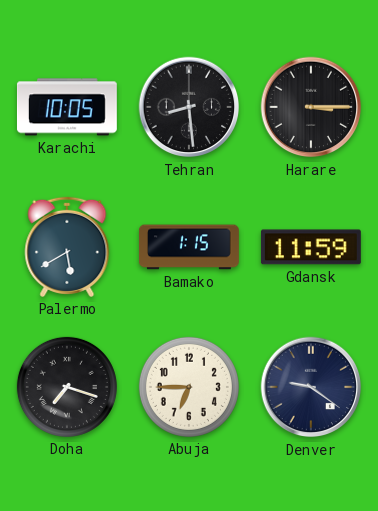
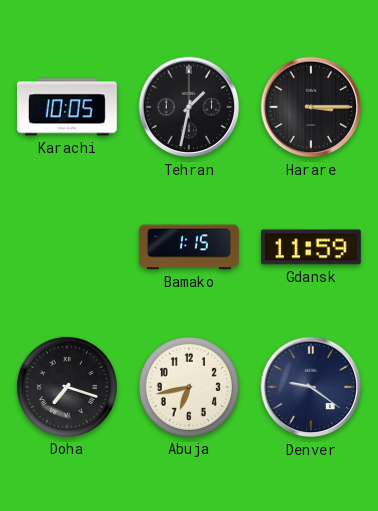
Tehran: 8:29 -> 1:32 (189, 107)
Palermo: 5:40 -> none (67, 247)
Abuja: 6:45 -> 6:43 (189, 387)
